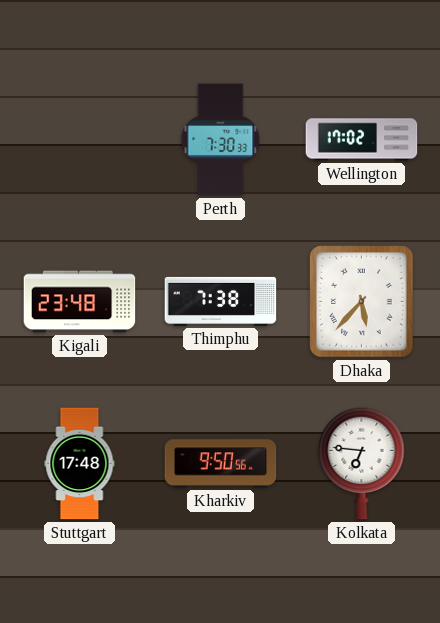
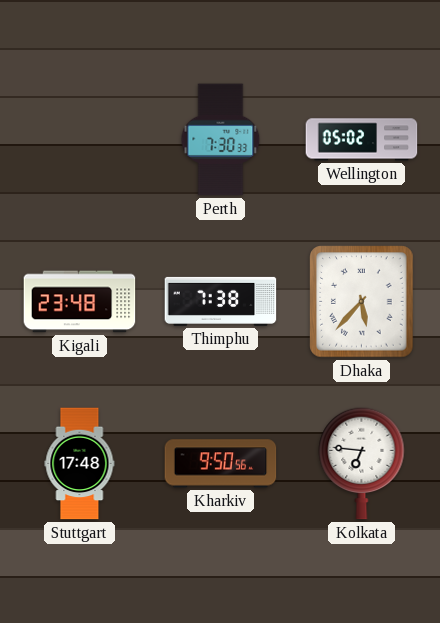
Wellington: 17:02 -> 05:02 (362, 140)
